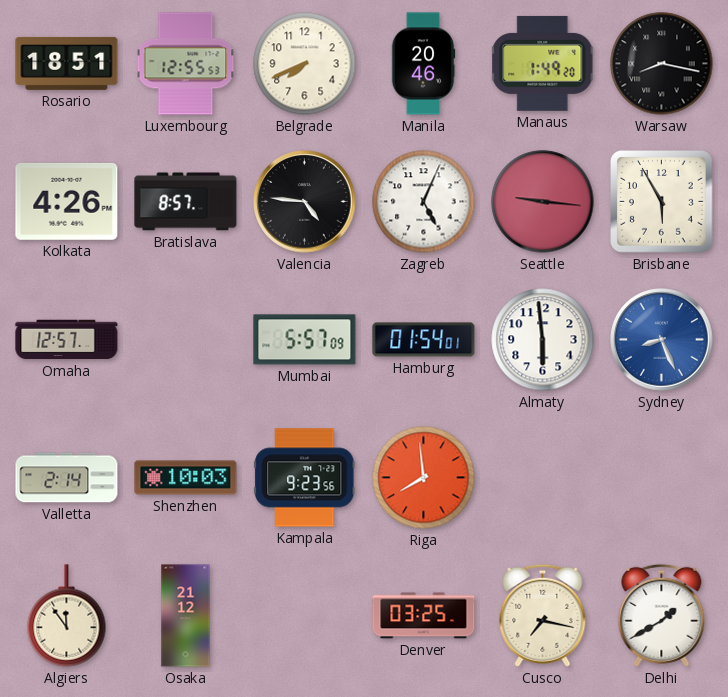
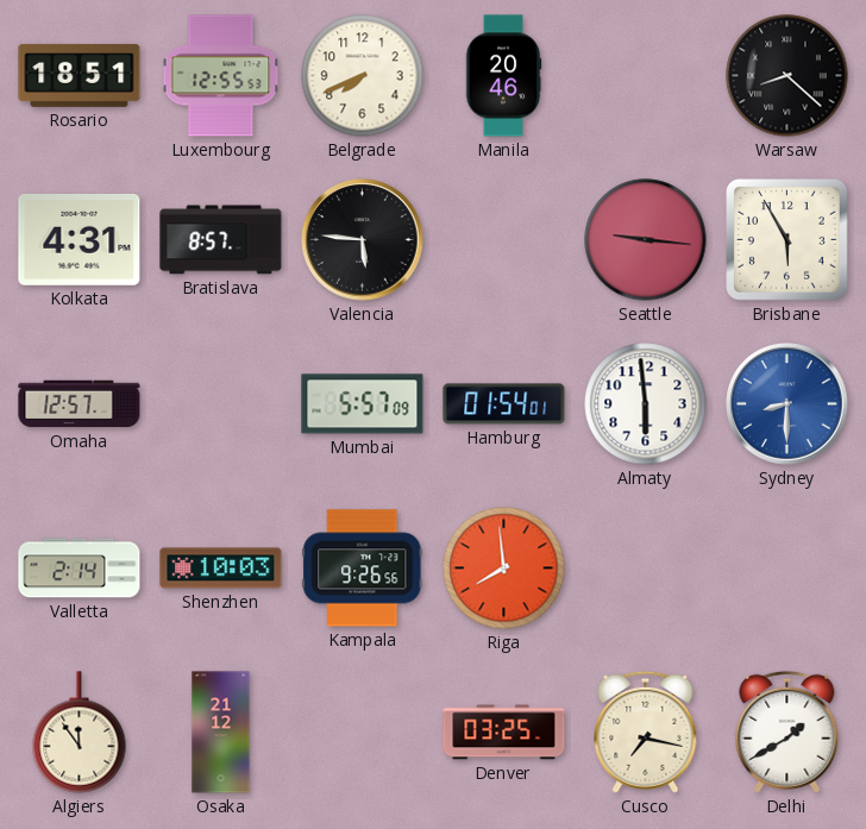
Manaus: 1:49 -> none (543, 63)
Warsaw: 8:17 -> 8:22 (787, 76)
Kolkata: 4:26 -> 4:31 (80, 239)
Valencia: 4:46 -> 5:46 (363, 240)
Zagreb: 5:04 -> none (424, 202)
Sydney: 8:26 -> 8:30 (787, 404)
Kampala: 9:23 -> 9:26 (363, 569)
